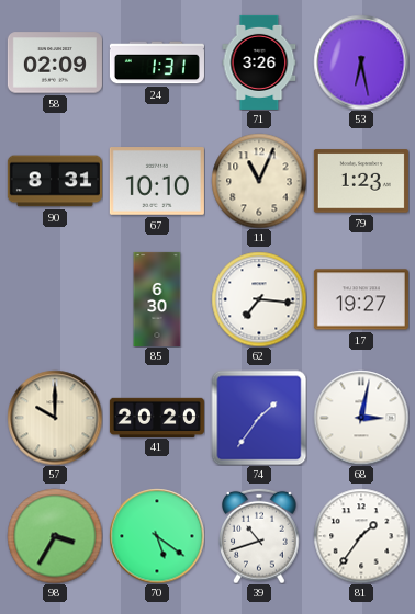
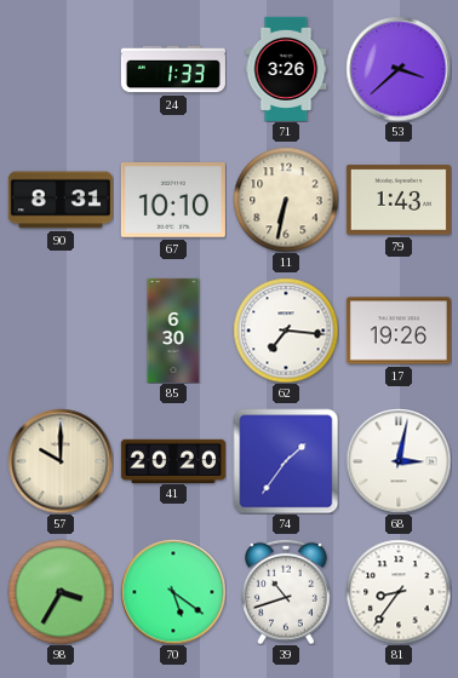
58: 02:09 -> none (55, 62)
24: 1:31 -> 1:33 (173, 69)
53: 6:28 -> 3:38 (399, 69)
11: 11:04 -> 6:32 (286, 200)
79: 1:23 -> 1:43 (399, 200)
17: 19:27 -> 19:26 (399, 331)
81: 1:36 -> 8:36 (399, 592)
